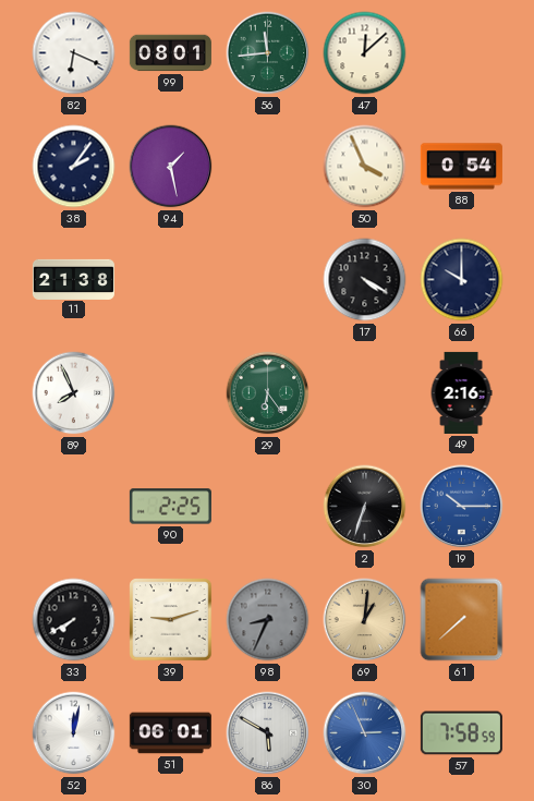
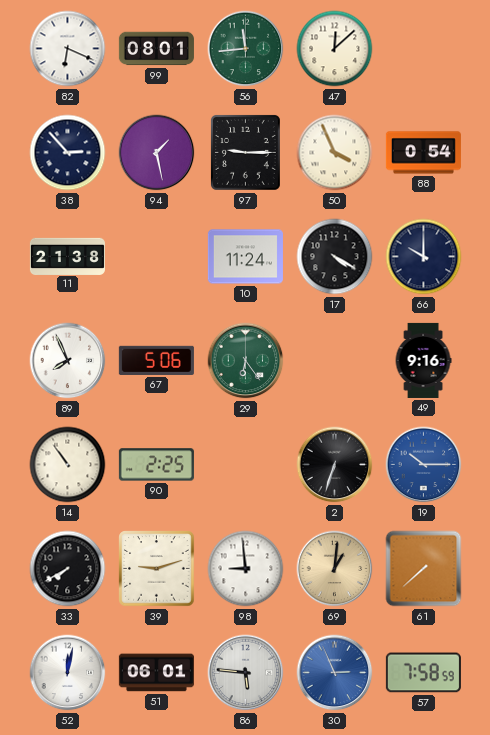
38: 2:06 -> 2:53 (68, 153)
97: none -> 9:15 (245, 152)
10: none -> 11:24 (245, 257)
67: none -> 5:06 (156, 360)
49: 2:16 -> 9:16 (423, 360)
14: none -> 10:54 (68, 465)
98: 8:34 -> 8:59 (246, 569)
98 dial: grey -> white (246, 569)
86: 5:50 -> 5:46 (246, 673)
